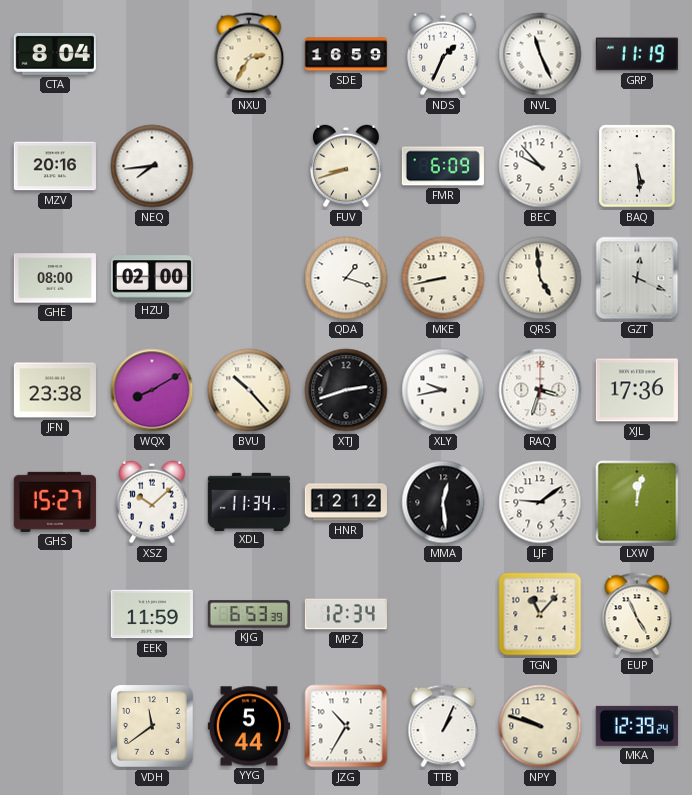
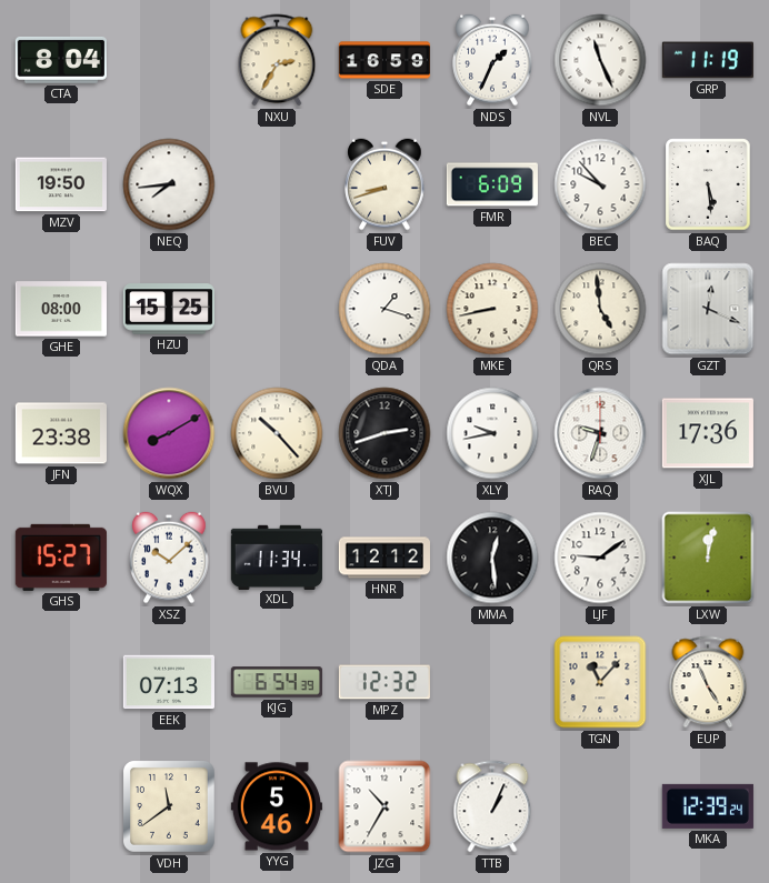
MZV: 20:16 -> 19:50 (61, 184)
HZU: 02:00 -> 15:25 (169, 309)
RAQ: 3:33 -> 9:33 (600, 433)
EEK: 11:59 -> 07:13 (169, 682)
KJG: 6:53 -> 6:54 (277, 682)
MPZ: 12:34 -> 12:32 (384, 682)
YYG: 5:44 -> 5:46 (277, 806)
NPY: 9:48 -> none (540, 726)
